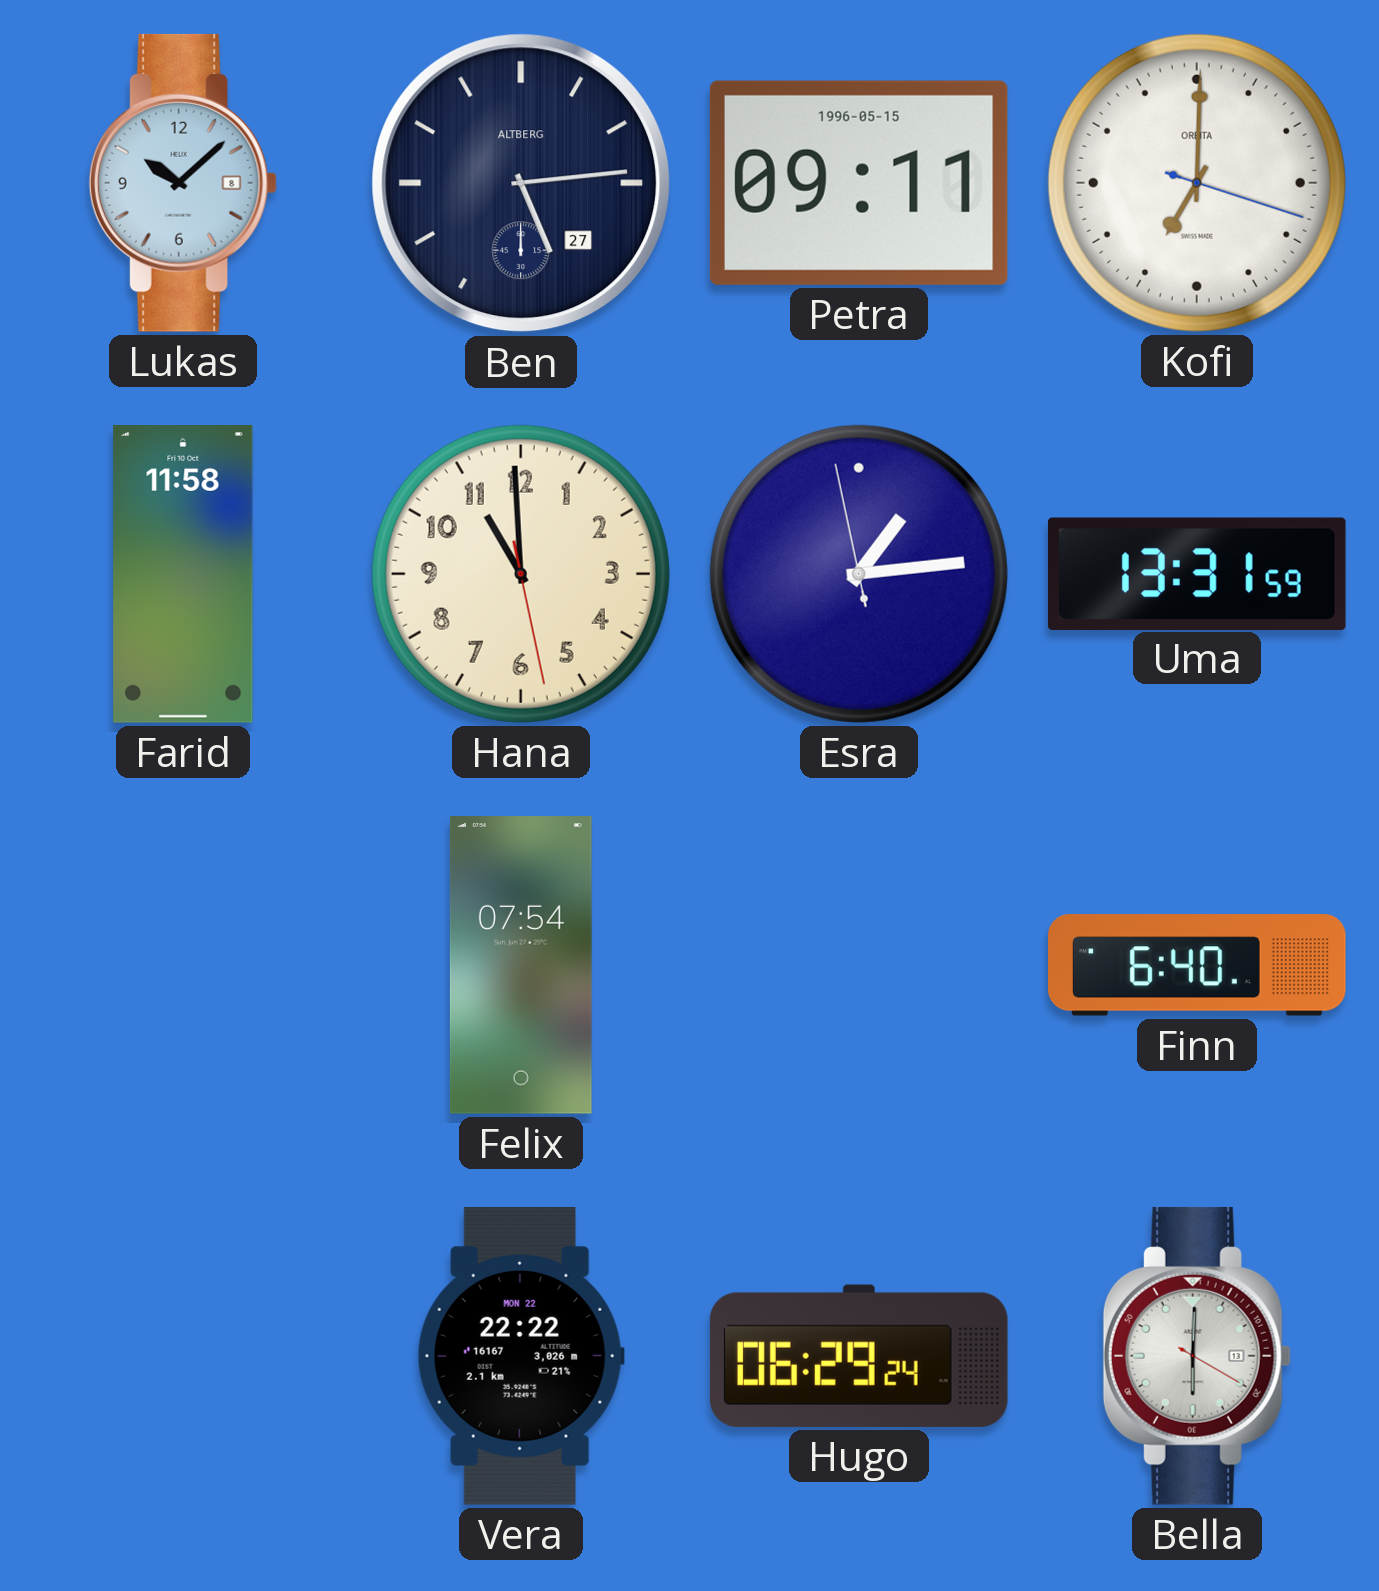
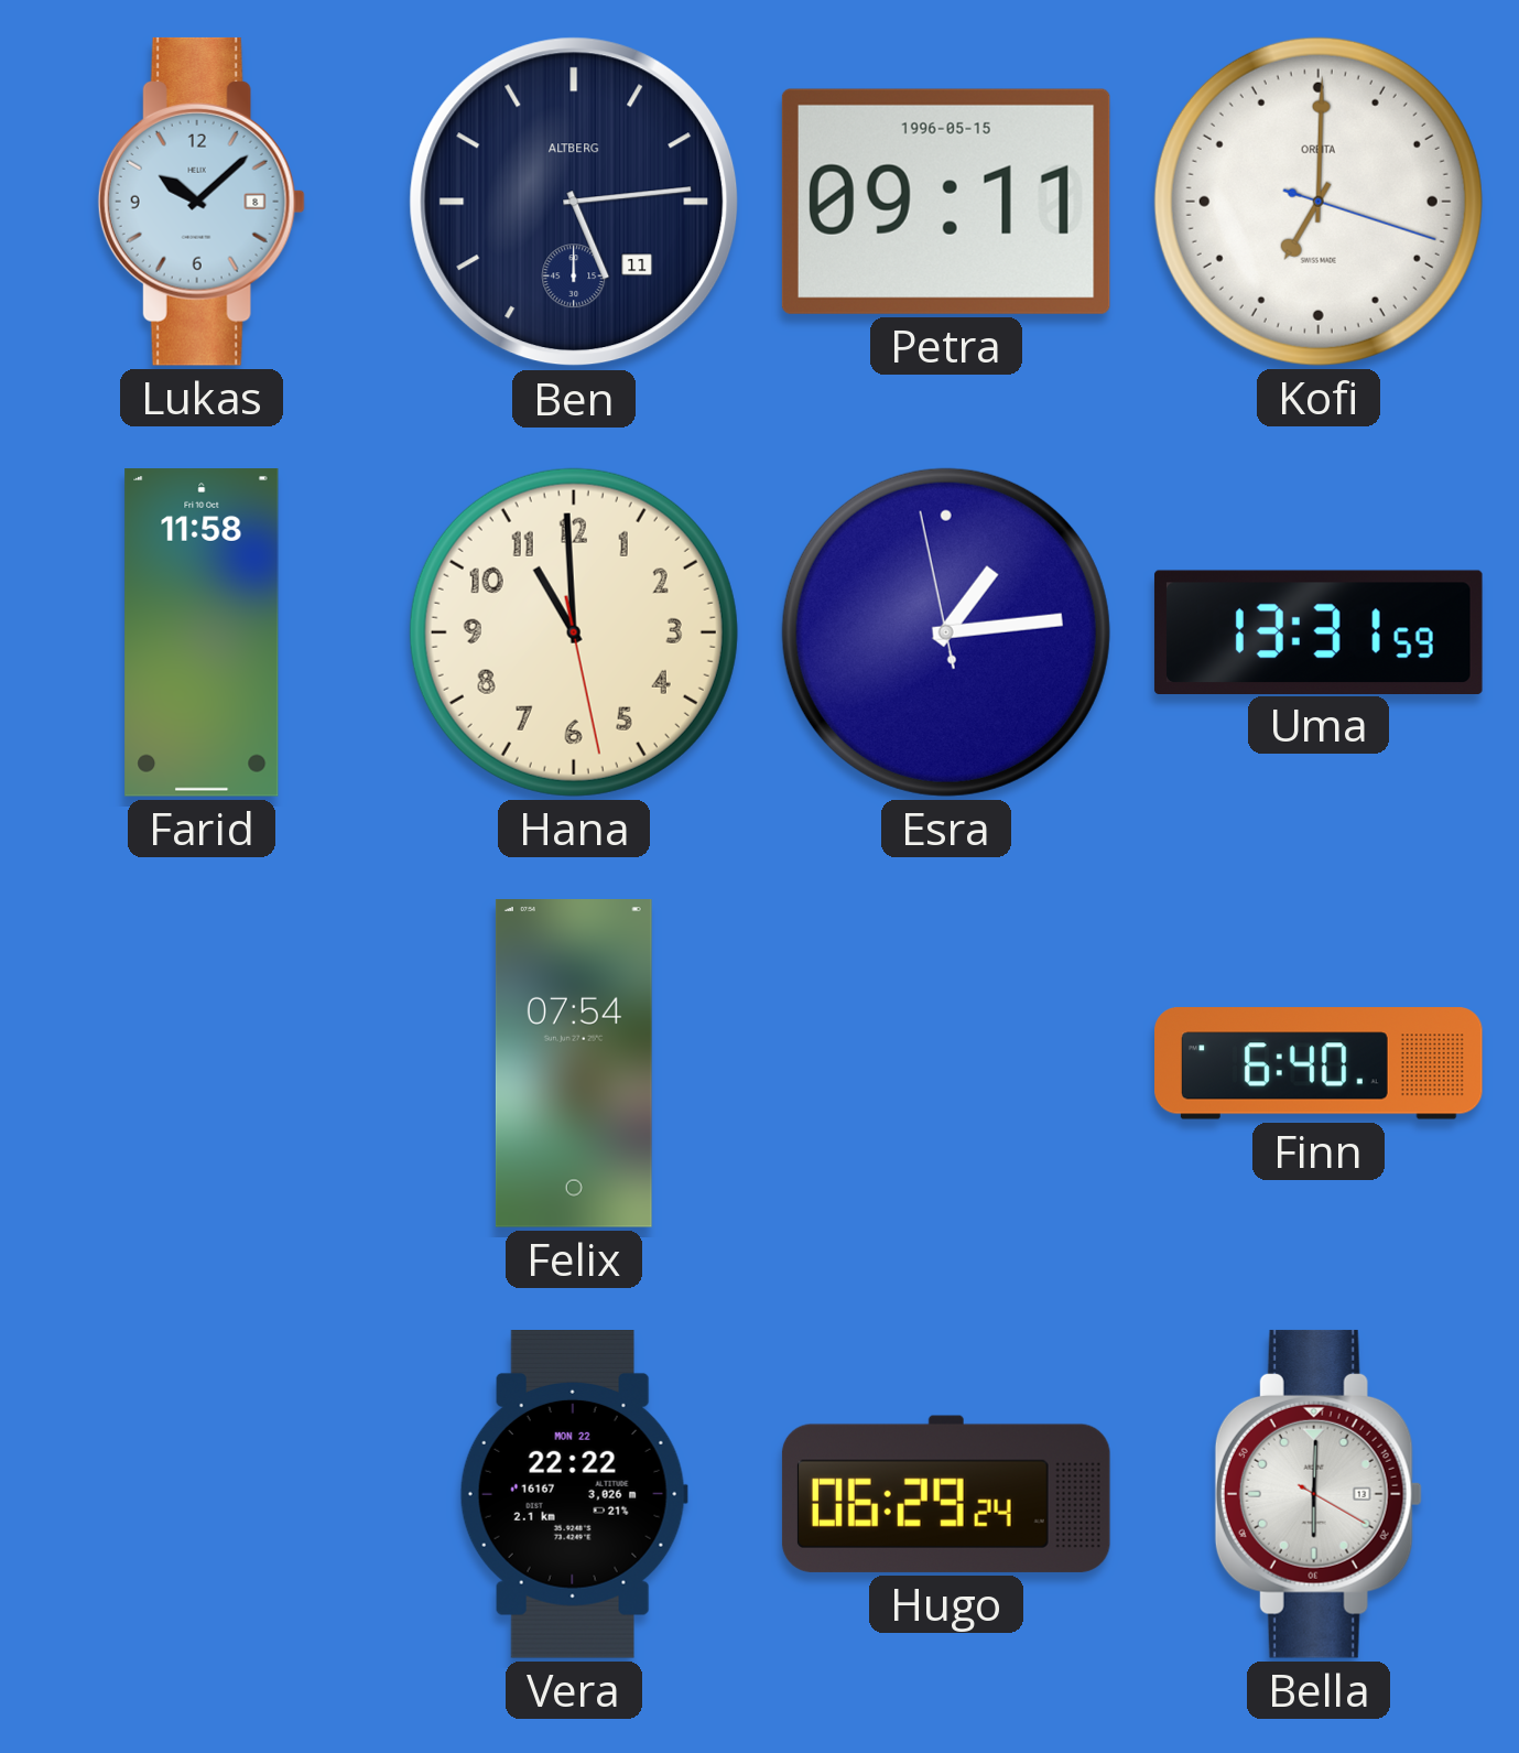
Ben date: 27 -> 11 (574, 202)
